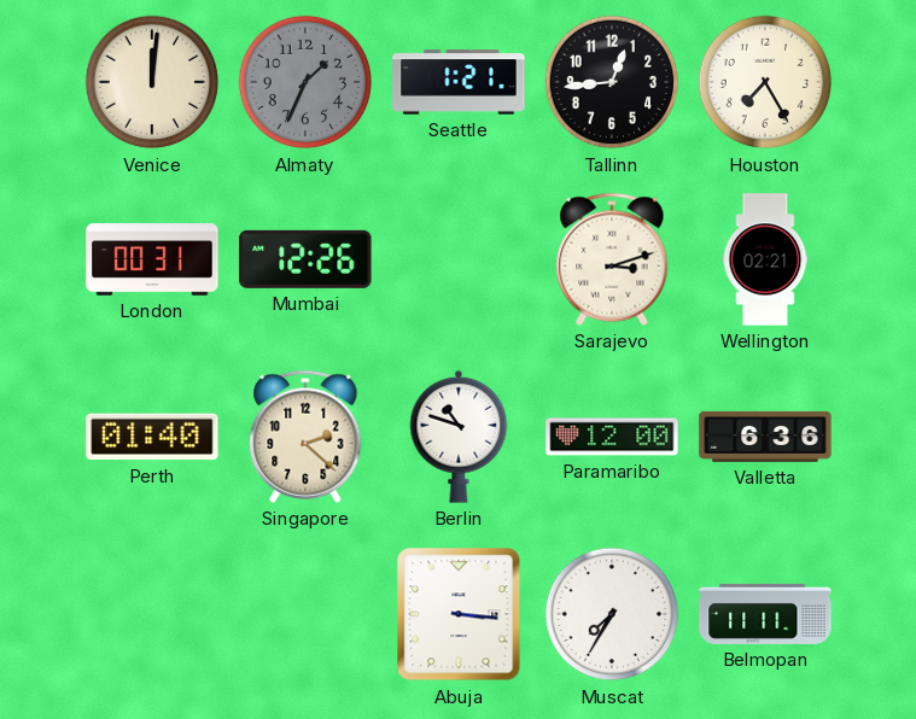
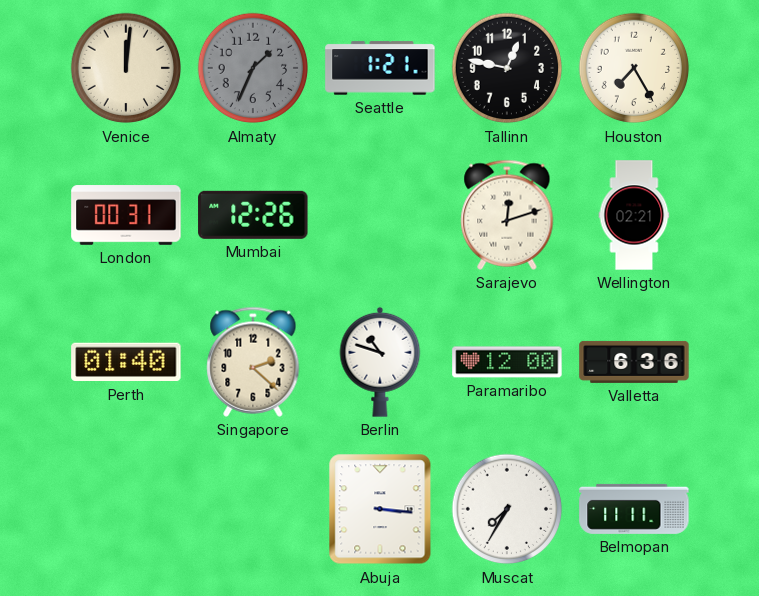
Tallinn: 12:44 -> 12:47 (507, 68)
Sarajevo: 3:12 -> 12:12 (507, 215)
